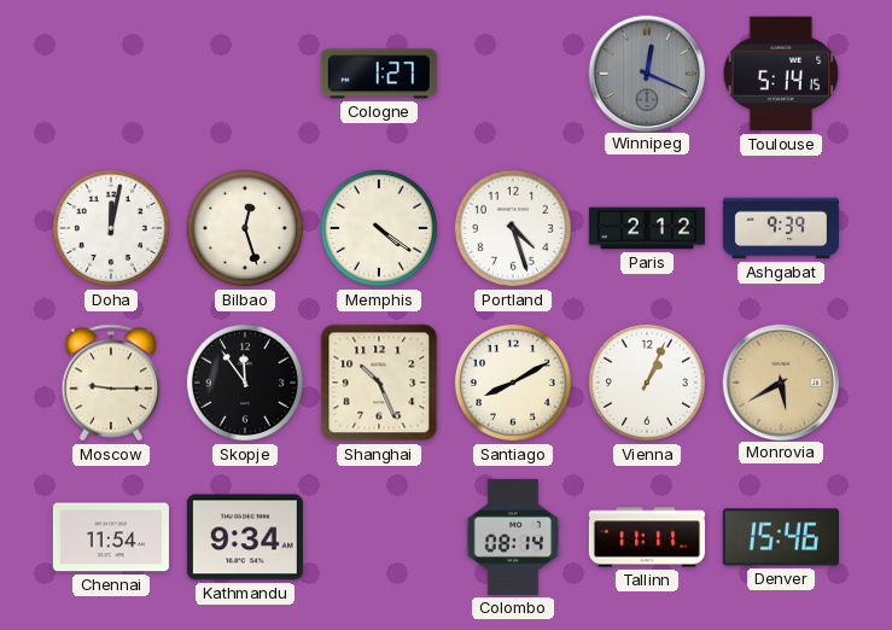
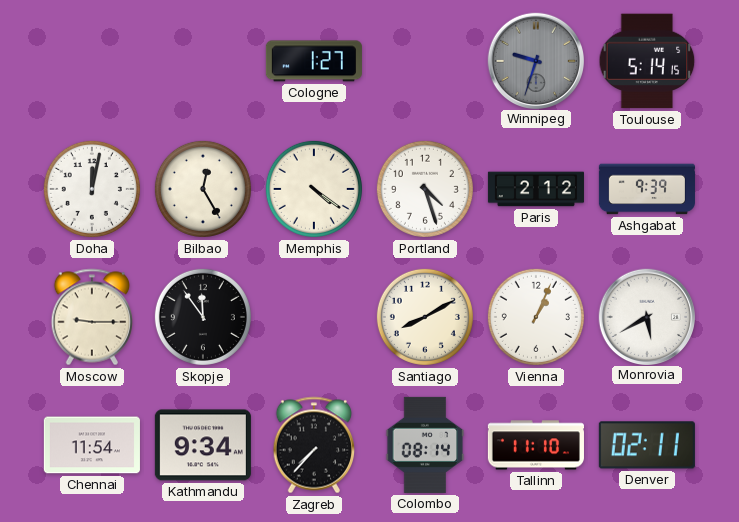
Winnipeg: 12:19 -> 9:33 (535, 60)
Bilbao: 12:27 -> 12:25 (203, 189)
Shanghai: 10:26 -> none (379, 383)
Monrovia dial: champagne -> white (646, 316)
Zagreb: none -> 7:37 (313, 445)
Tallinn: 11:11 -> 11:10 (536, 445)
Denver: 15:46 -> 02:11 (647, 445)
